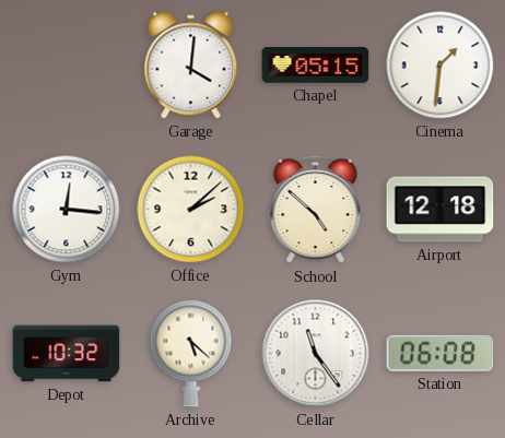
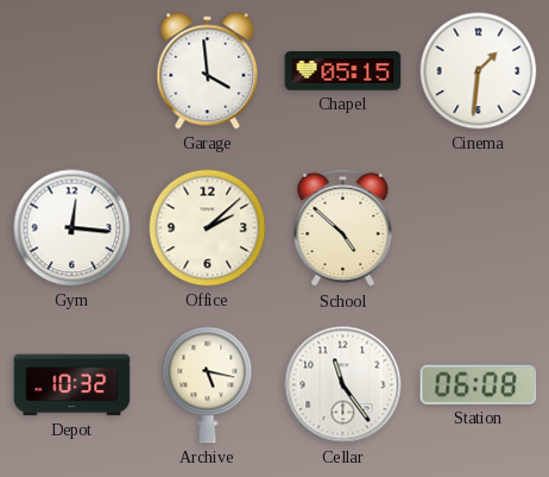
Garage: 4:01 -> 3:59 (208, 71)
Airport: 12:18 -> none (441, 210)
Archive: 5:22 -> 5:17 (208, 385)
